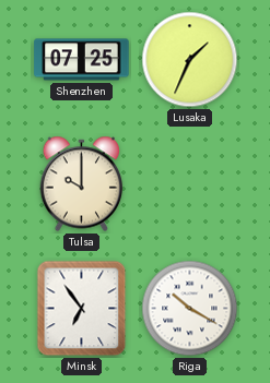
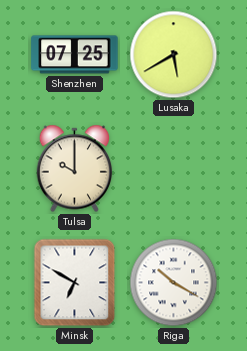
Lusaka: 1:34 -> 5:40 (174, 55)
Minsk: 6:54 -> 6:50 (75, 283)
